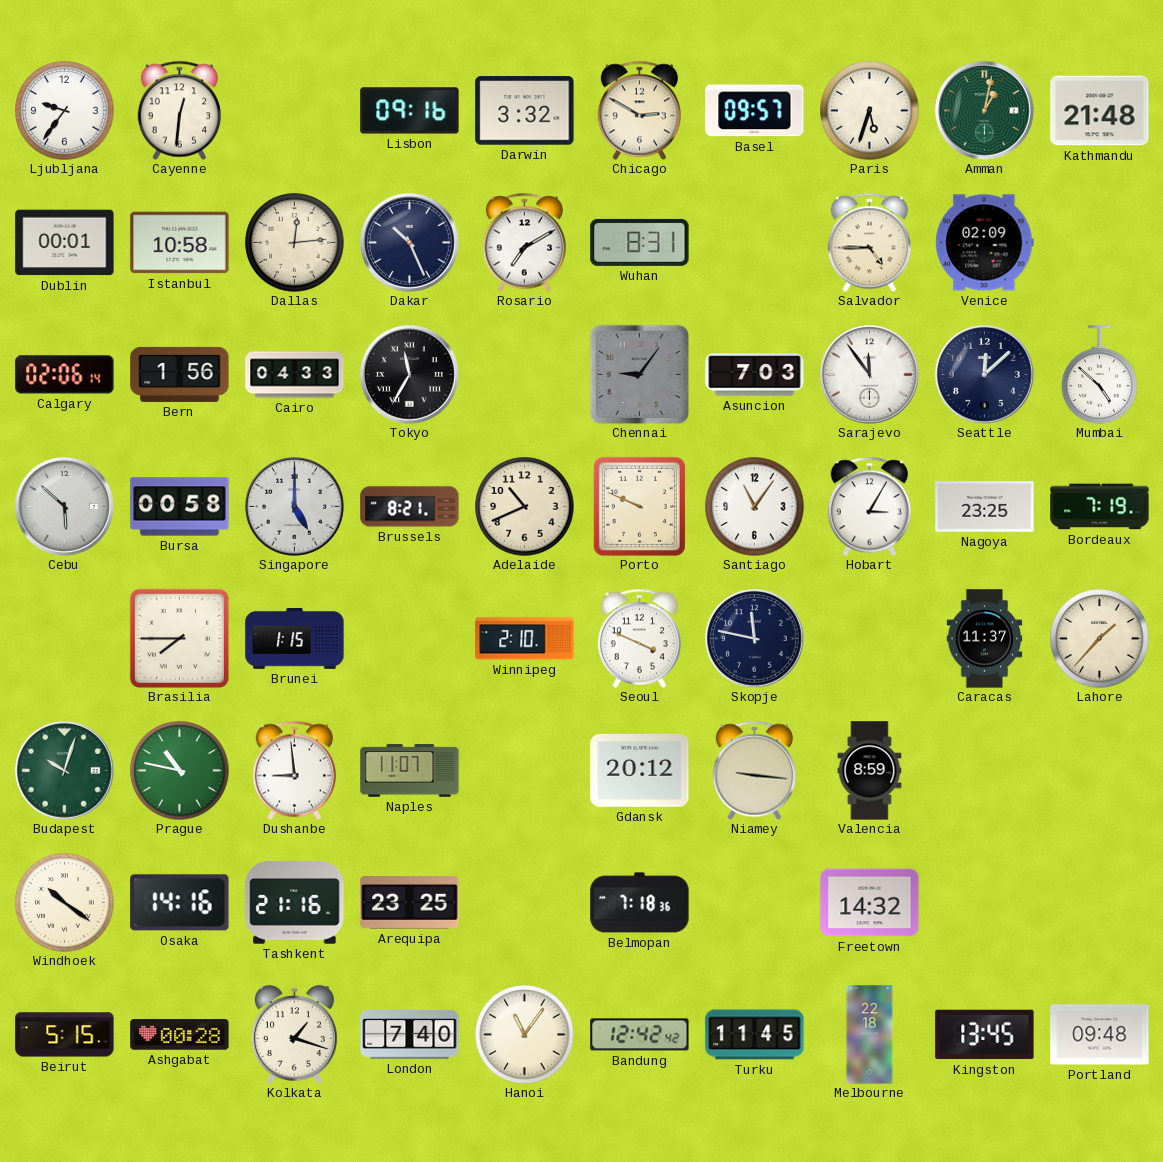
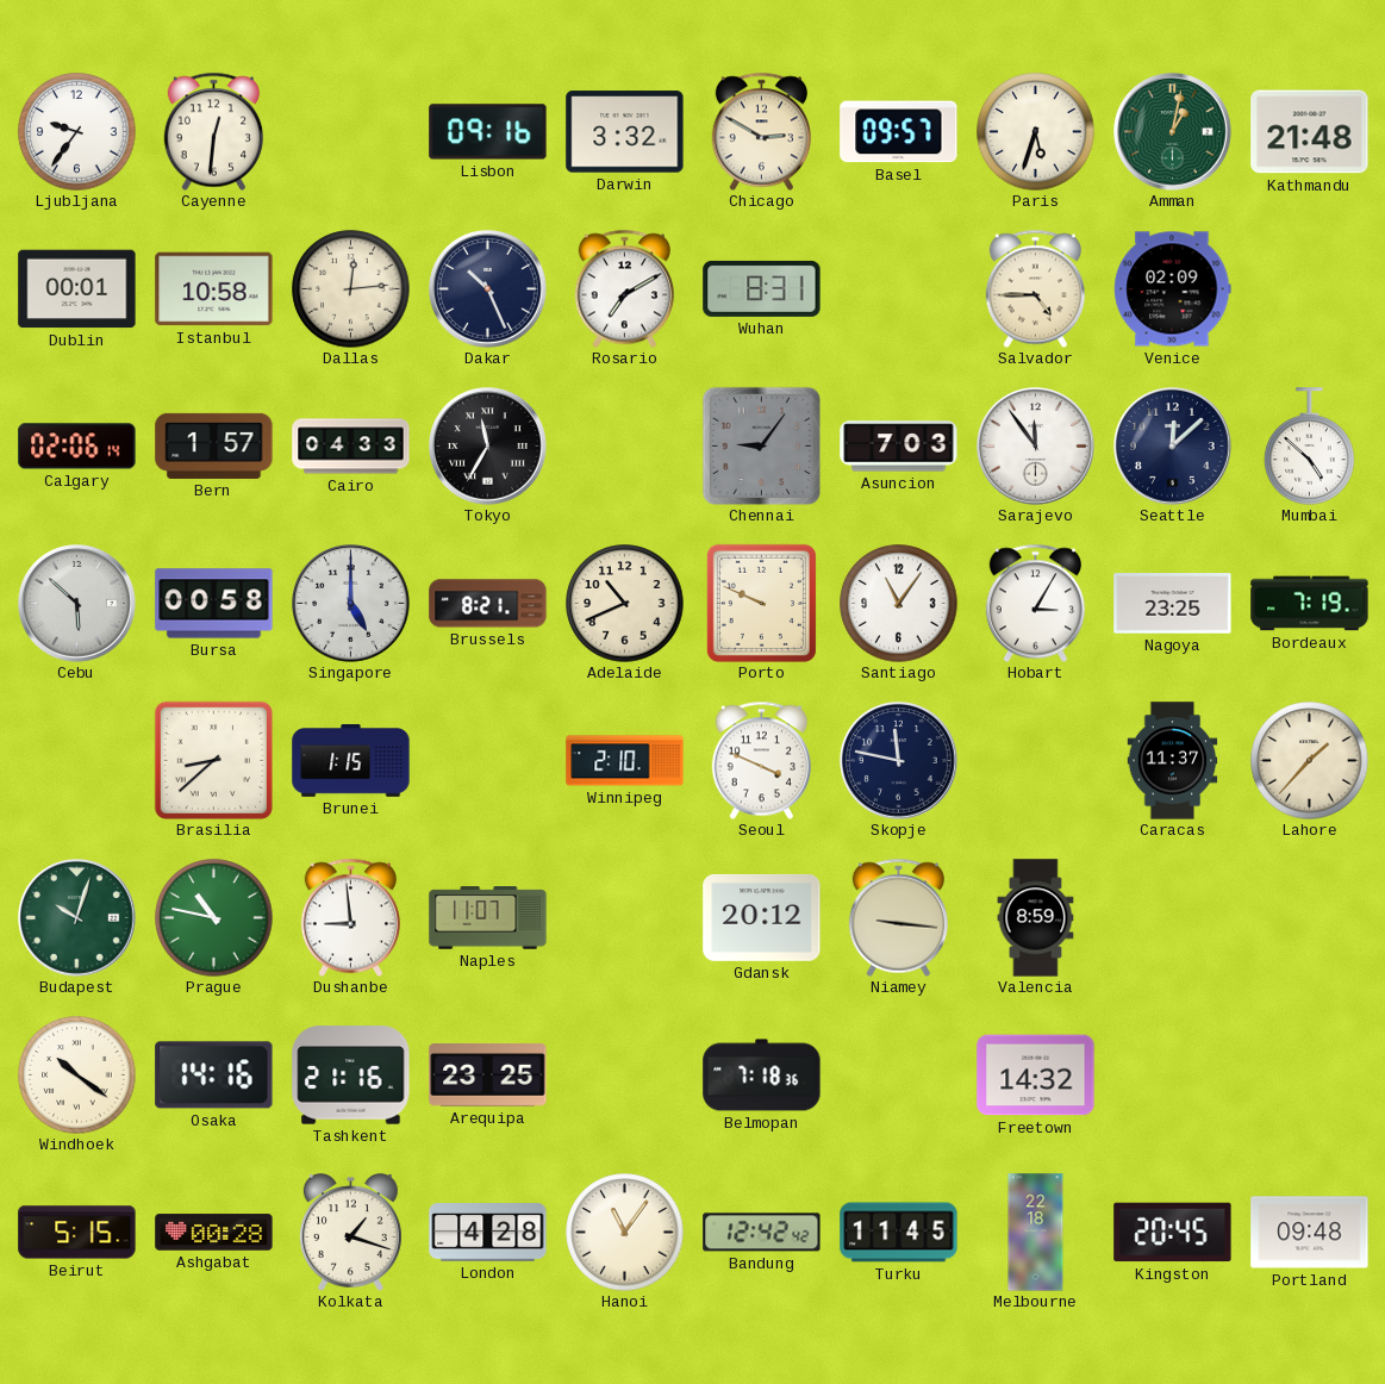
Bern: 1:56 -> 1:57 (214, 445)
Brasilia: 7:45 -> 8:38 (213, 760)
London: 7:40 -> 4:28 (488, 1233)
Kingston: 13:45 -> 20:45 (1173, 1233)
